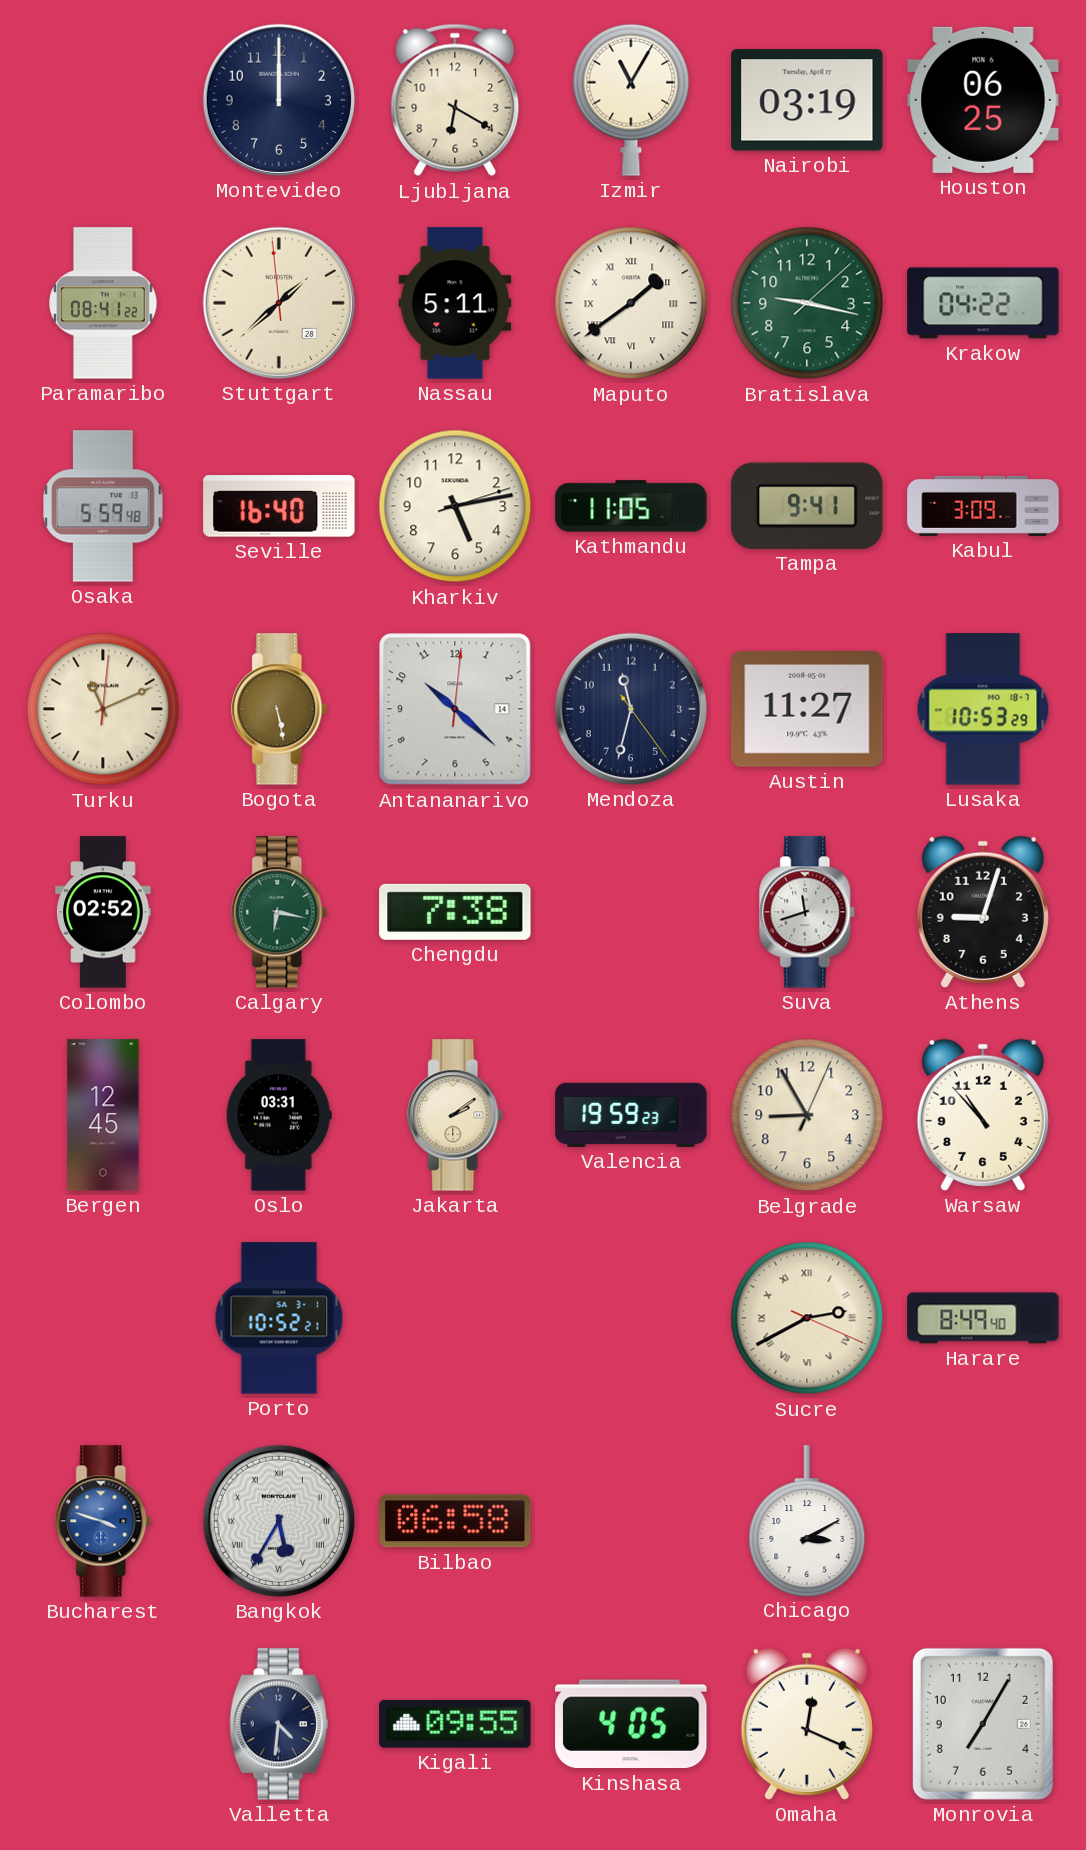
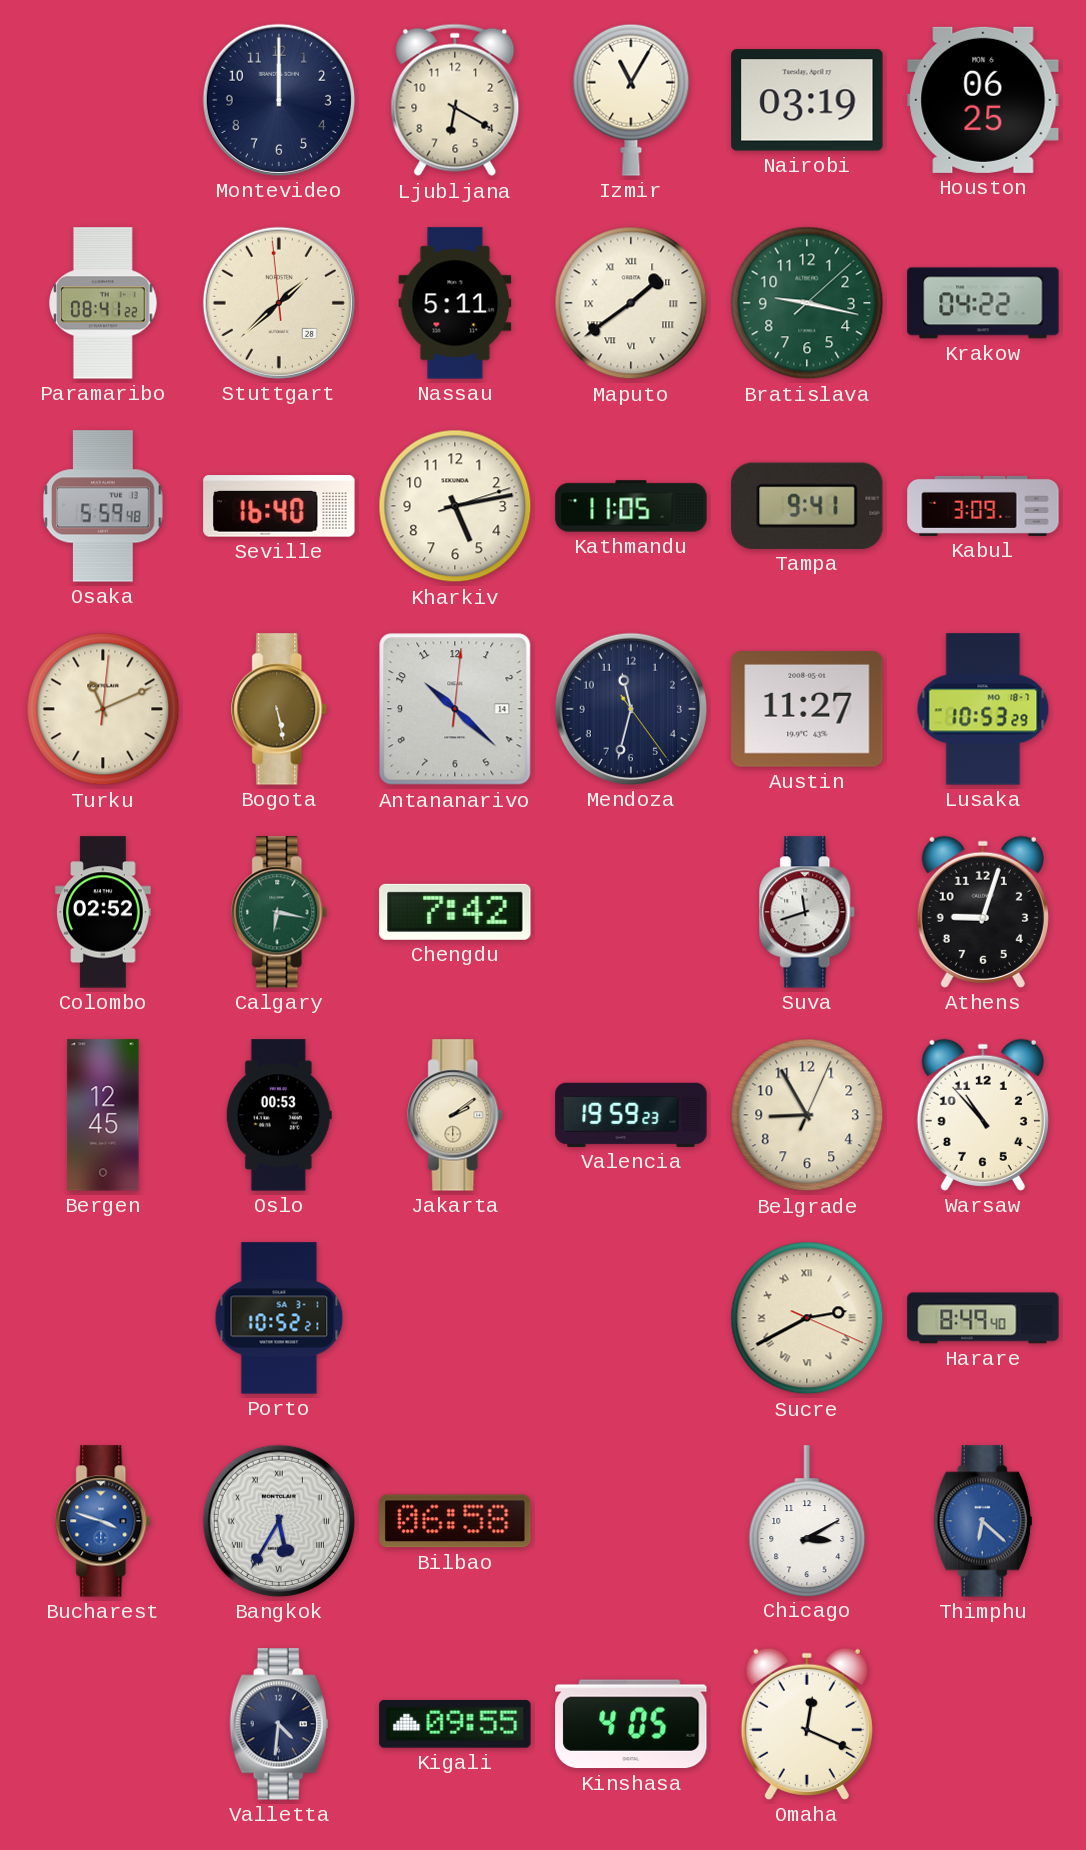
Chengdu: 7:38 -> 7:42 (455, 912)
Oslo: 03:31 -> 00:53 (279, 1115)
Thimphu: none -> 6:22 (983, 1521)
Monrovia: 7:05 -> none (983, 1724)
